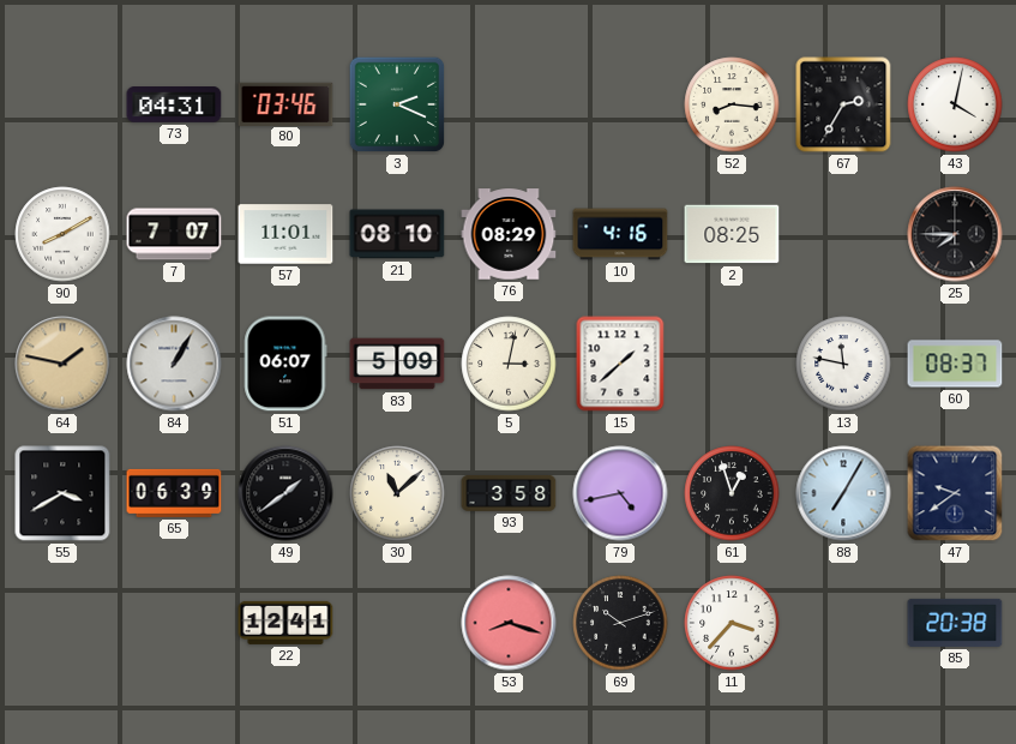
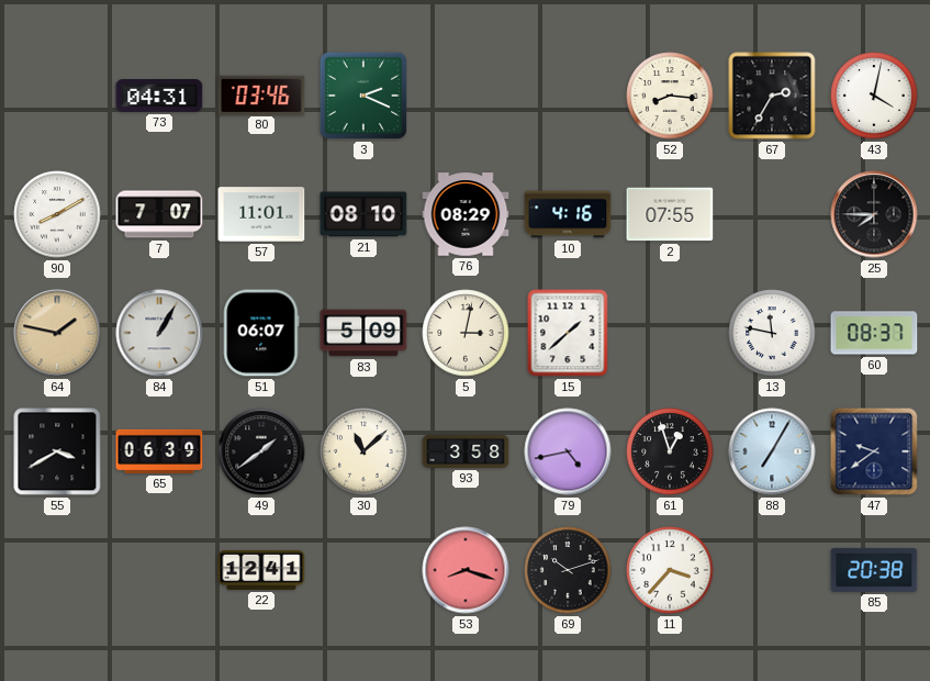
2: 08:25 -> 07:55 (670, 214)
